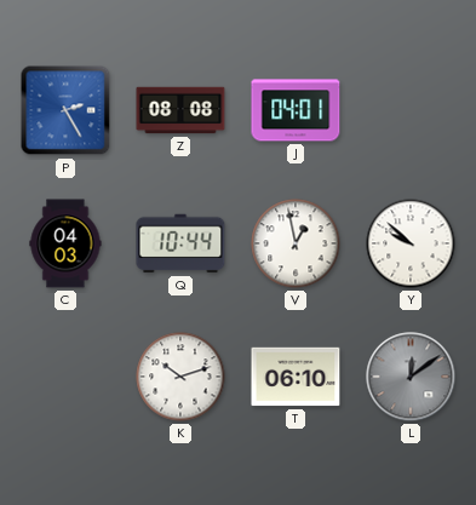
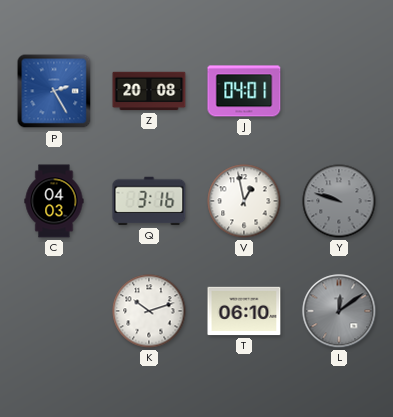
Z: 08:08 -> 20:08 (149, 91)
Q: 10:44 -> 3:16 (149, 201)
Y: 9:52 -> 9:48 (339, 201)
Y dial: white -> grey (339, 201)
